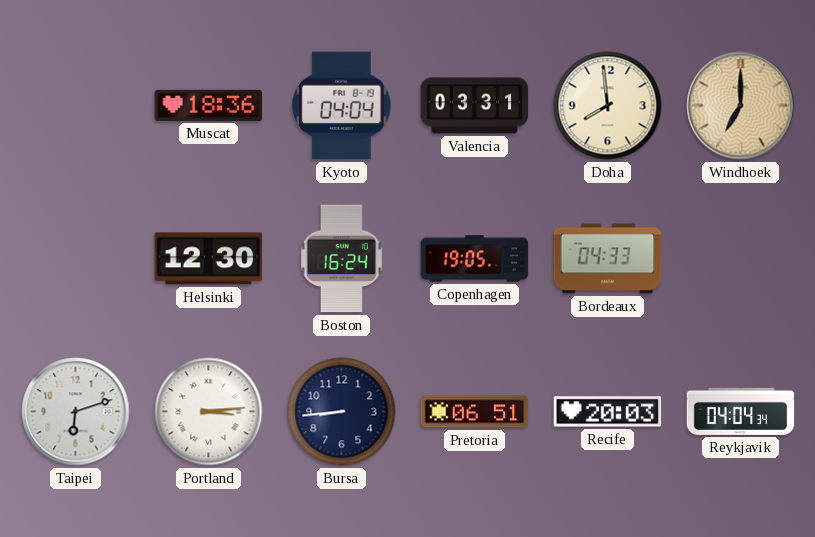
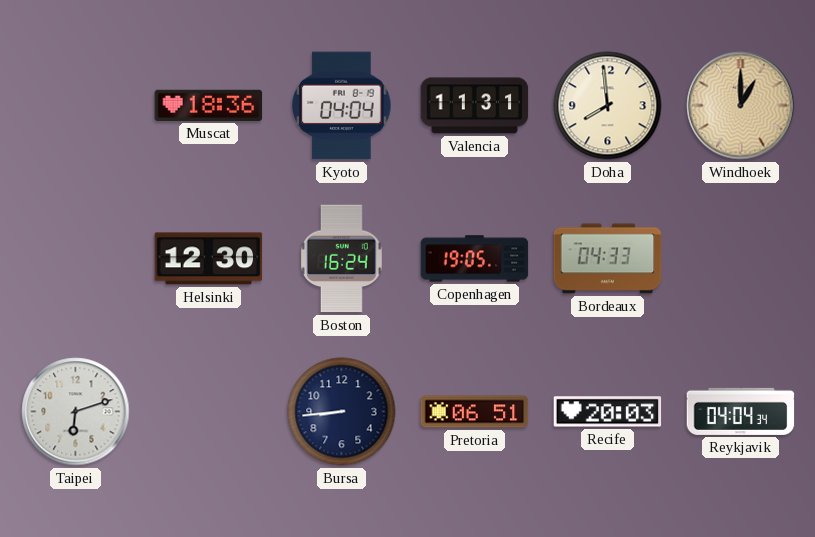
Valencia: 03:31 -> 11:31 (475, 106)
Windhoek: 7:00 -> 1:00 (741, 106)
Portland: 3:14 -> none (209, 412)
